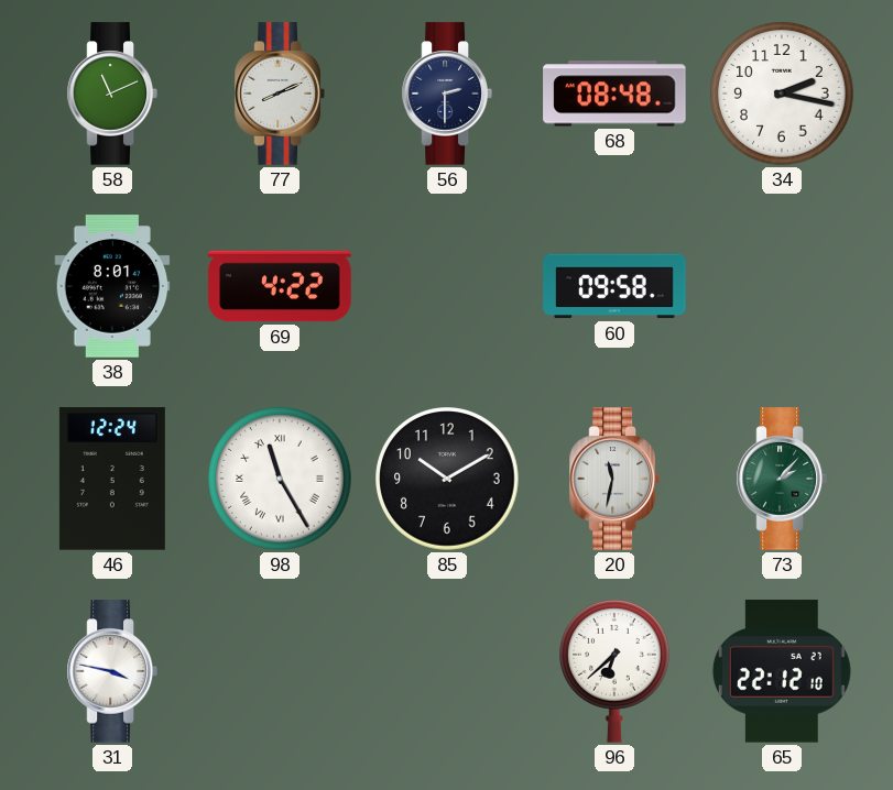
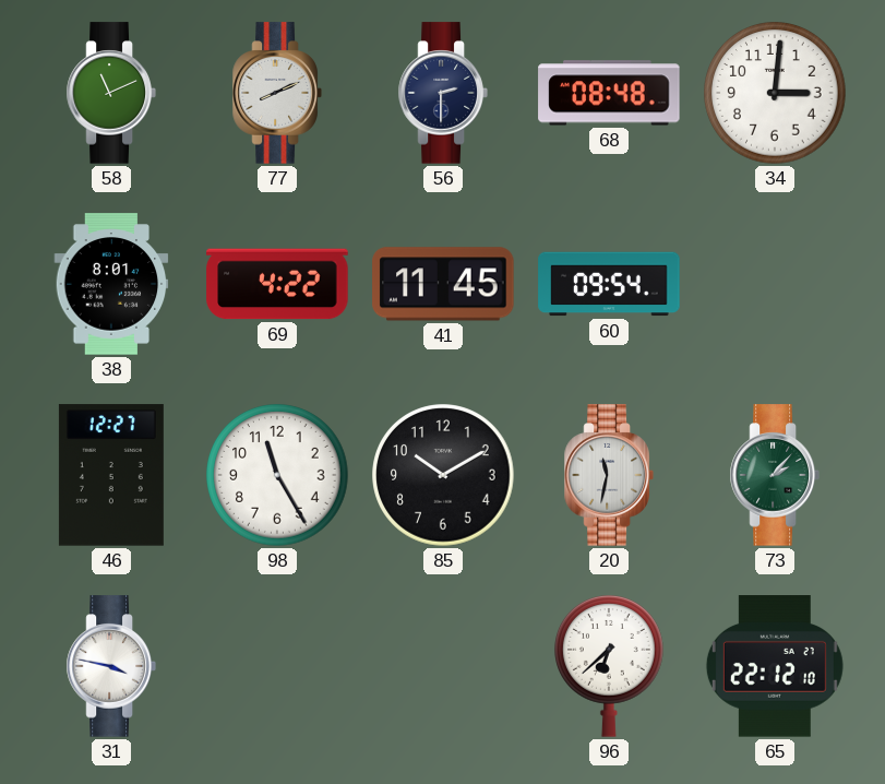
34: 2:17 -> 3:01 (775, 93)
41: none -> 11:45 (443, 284)
60: 09:58 -> 09:54 (609, 284)
46: 12:24 -> 12:27 (111, 475)
98 numerals: Roman -> Arabic (277, 475)
